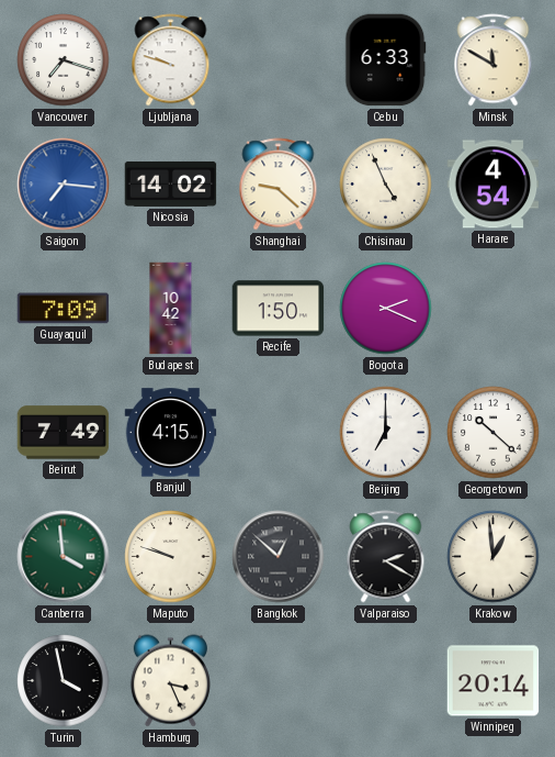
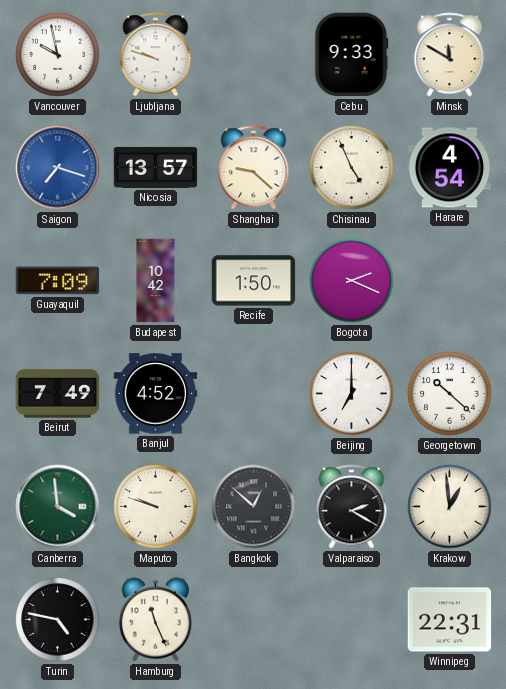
Vancouver: 7:18 -> 9:58 (58, 55)
Cebu: 6:33 -> 9:33 (352, 55)
Saigon: 7:16 -> 7:18 (58, 168)
Nicosia: 14:02 -> 13:57 (156, 167)
Banjul: 4:15 -> 4:52 (156, 394)
Turin: 3:58 -> 4:47 (58, 620)
Hamburg: 3:26 -> 11:26 (155, 620)
Winnipeg: 20:14 -> 22:31 (450, 620)
